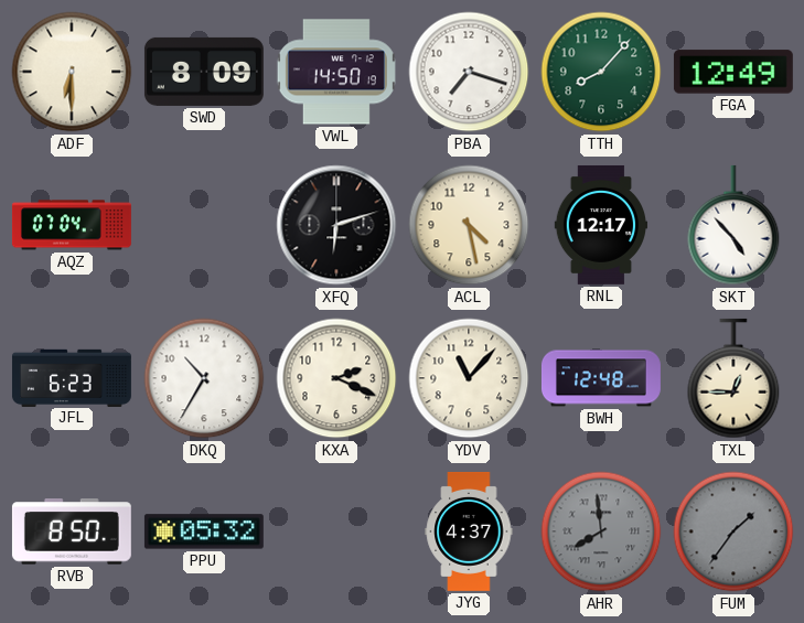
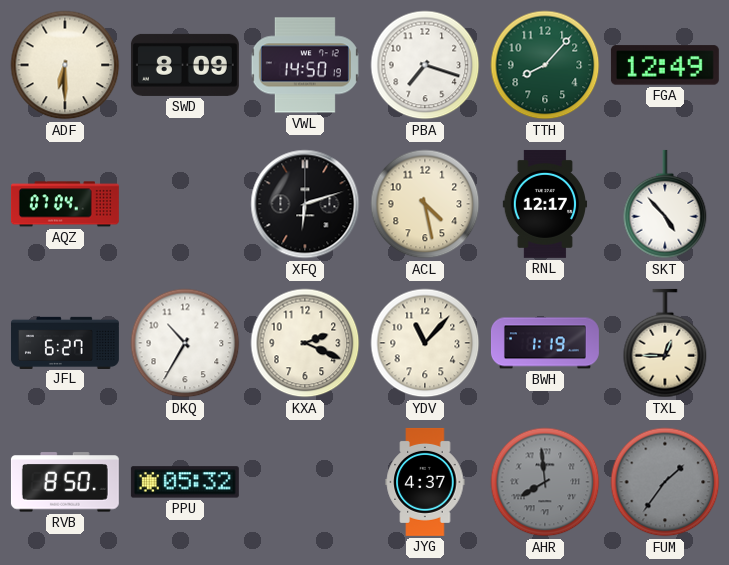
JFL: 6:23 -> 6:27 (65, 342)
BWH: 12:48 -> 1:19 (545, 343)
